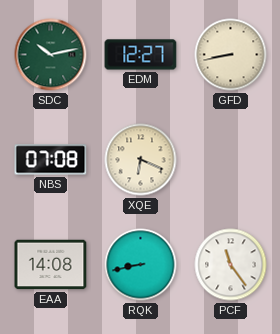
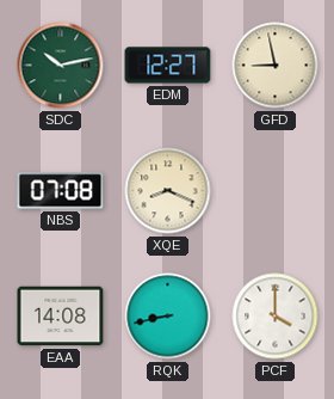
GFD: 8:43 -> 8:58 (276, 66)
XQE: 6:19 -> 8:19 (168, 191)
PCF: 11:24 -> 4:00 (276, 317)
